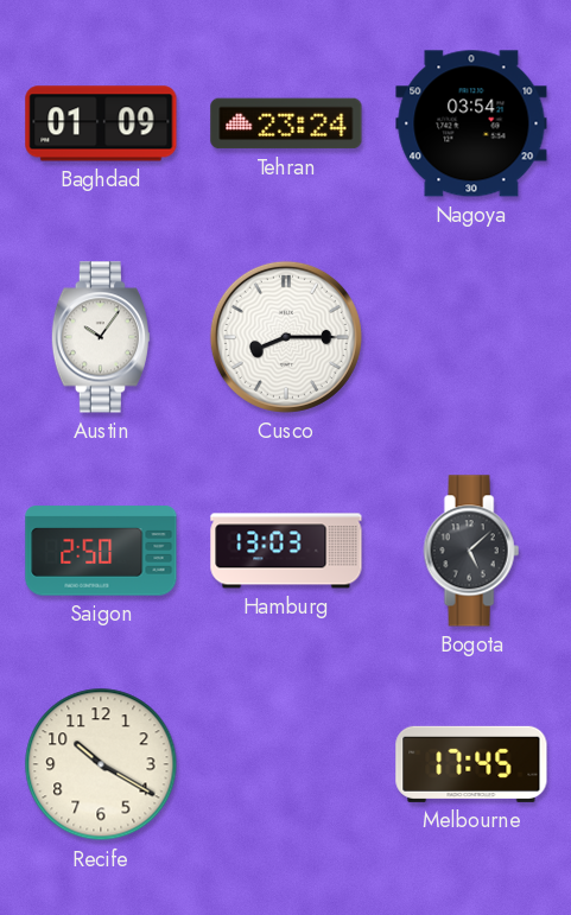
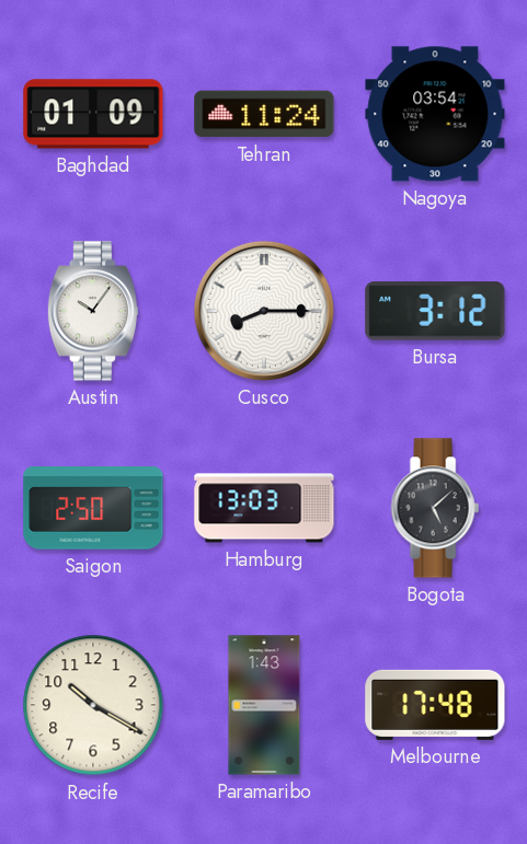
Tehran: 23:24 -> 11:24 (264, 114)
Bursa: none -> 3:12 (435, 311)
Paramaribo: none -> 1:43 (264, 705)
Melbourne: 17:45 -> 17:48 (435, 705)
